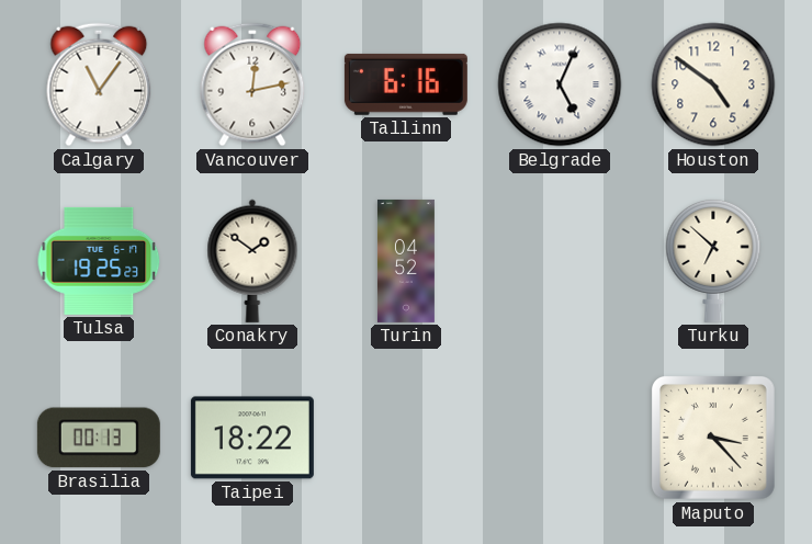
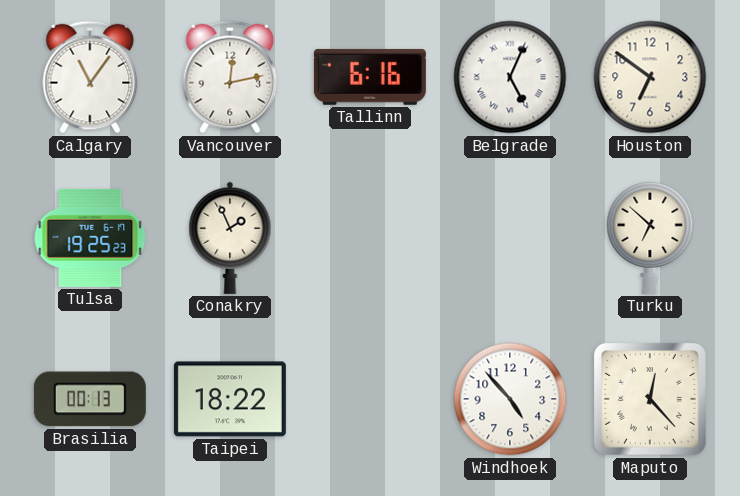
Houston: 4:51 -> 6:51 (650, 77)
Conakry: 1:51 -> 1:56 (230, 238)
Turin: 04:52 -> none (406, 261)
Windhoek: none -> 4:53 (510, 399)
Maputo: 3:23 -> 12:23 (650, 399)
